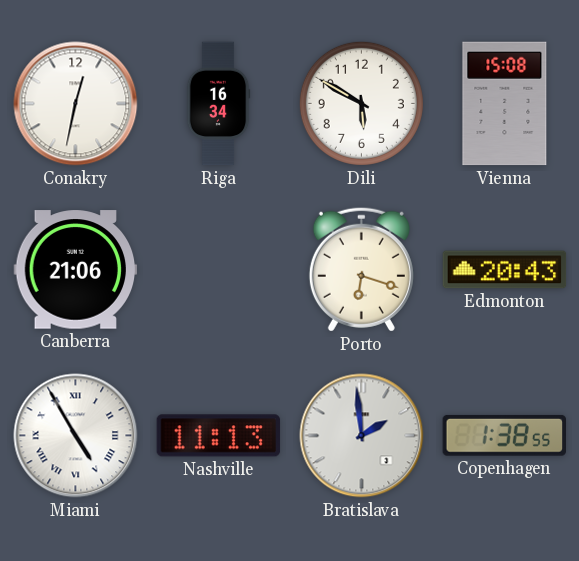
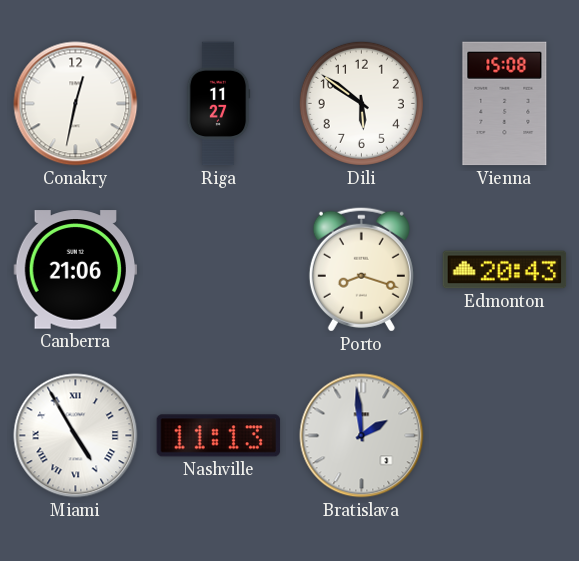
Riga: 16:34 -> 11:27 (218, 104)
Dili: 5:50 -> 5:51 (361, 103)
Porto: 6:18 -> 8:18 (361, 269)
Copenhagen: 1:38 -> none (504, 435)
